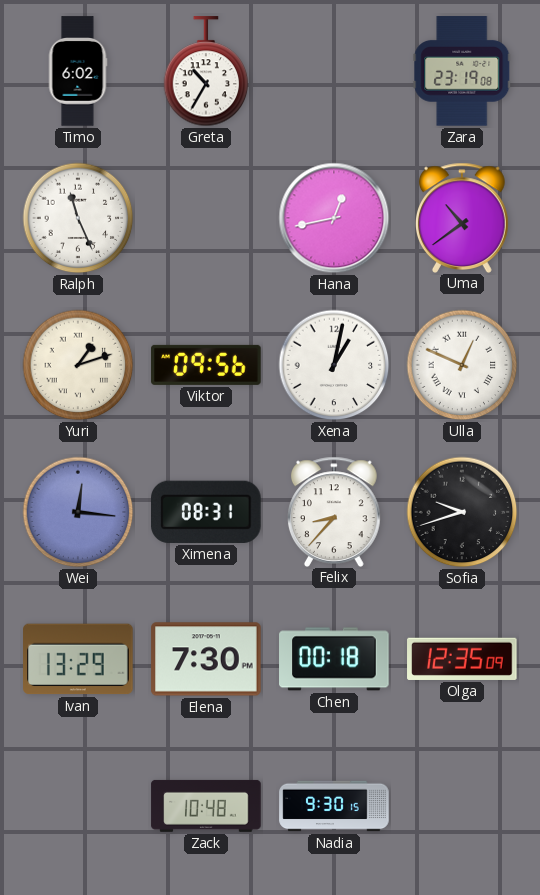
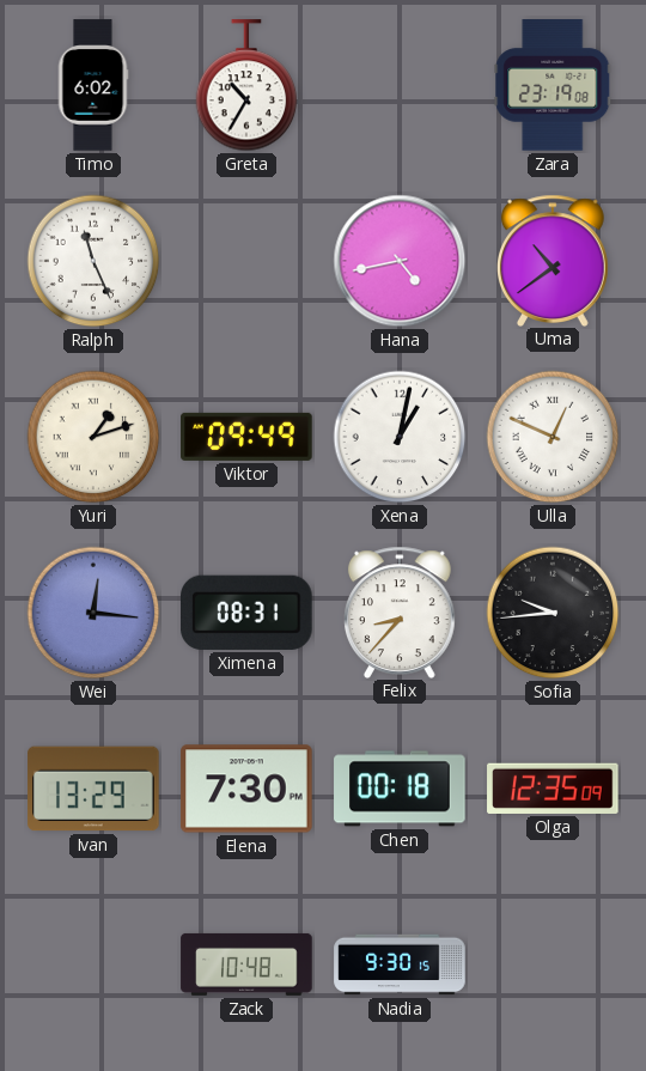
Hana: 12:43 -> 4:43 (400, 261)
Viktor: 09:56 -> 09:49 (246, 437)
Sofia: 9:42 -> 9:44 (553, 613)
